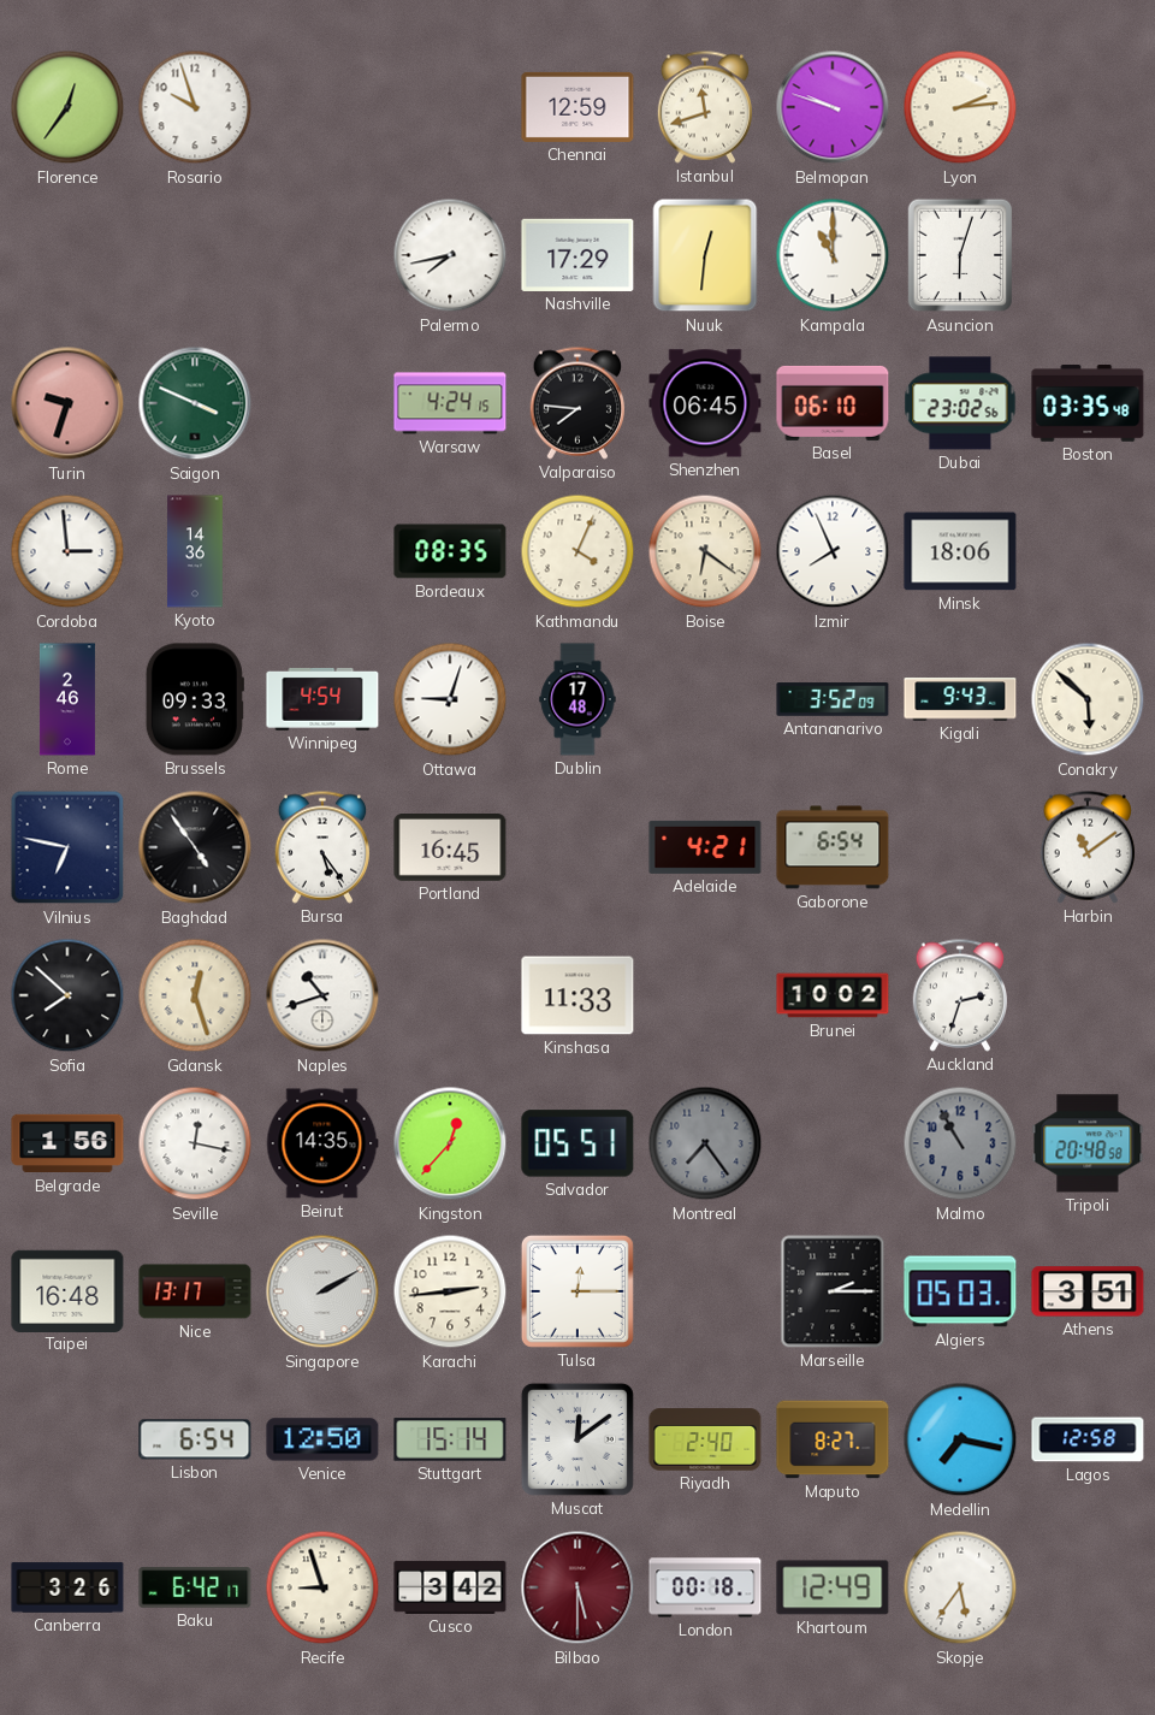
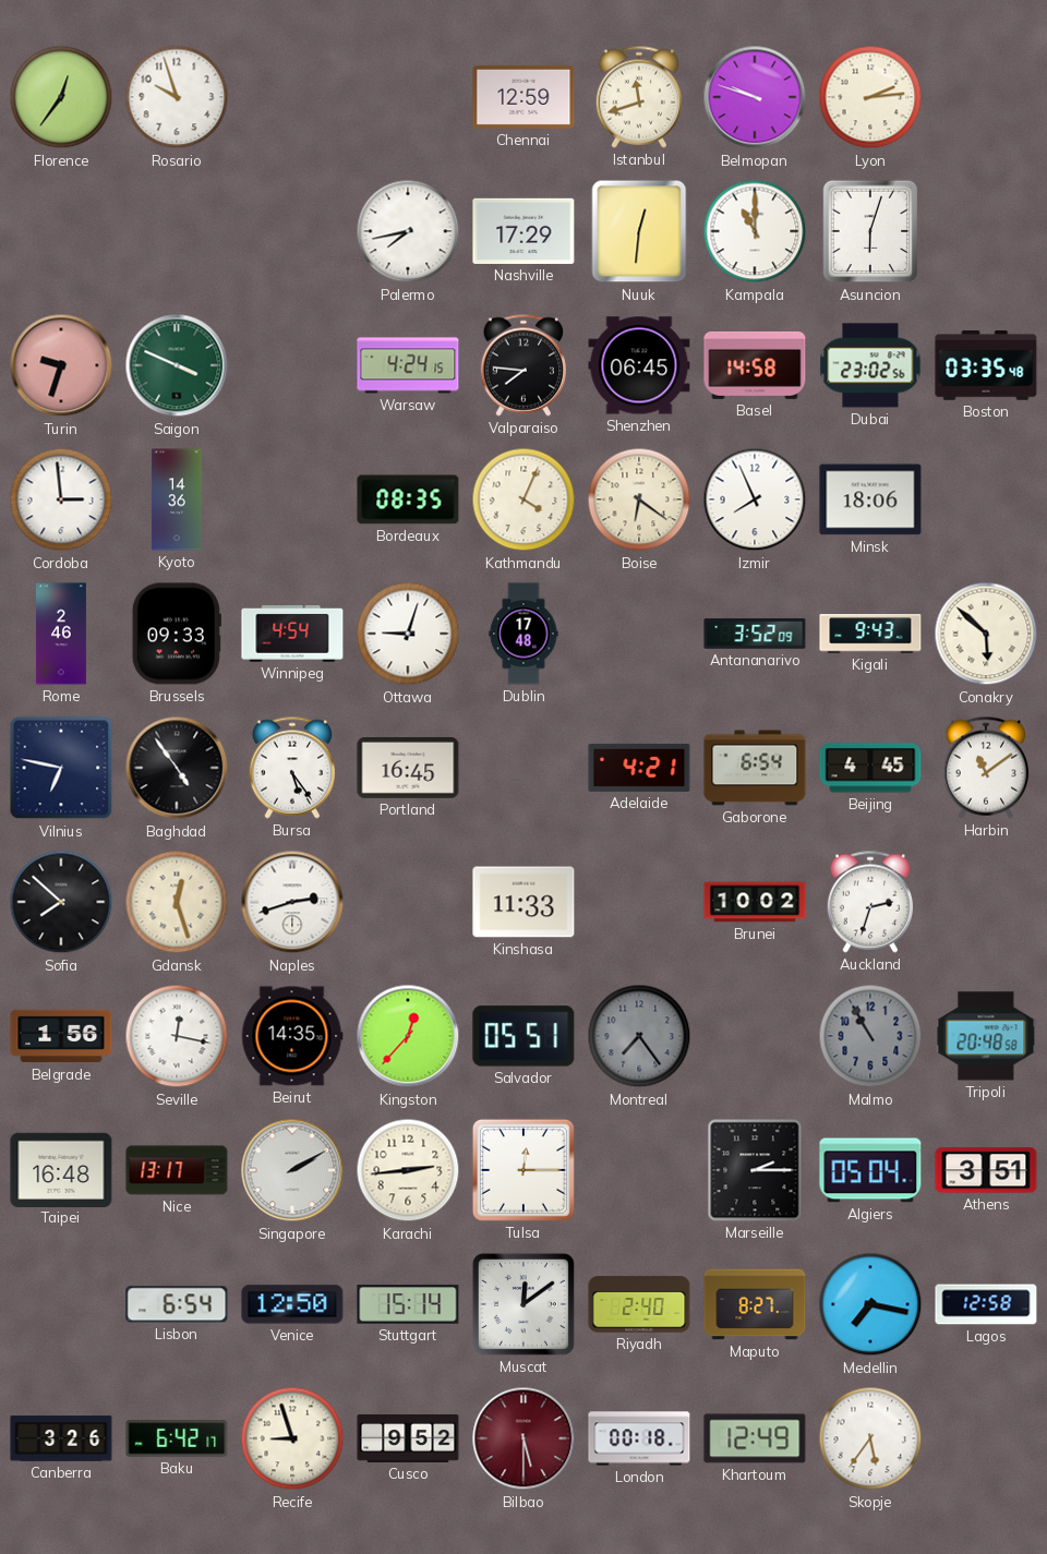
Basel: 06:10 -> 14:58 (755, 365)
Beijing: none -> 4:45 (870, 768)
Naples: 10:42 -> 2:42 (292, 902)
Algiers: 05:03 -> 05:04 (870, 1170)
Cusco: 3:42 -> 9:52 (408, 1438)
